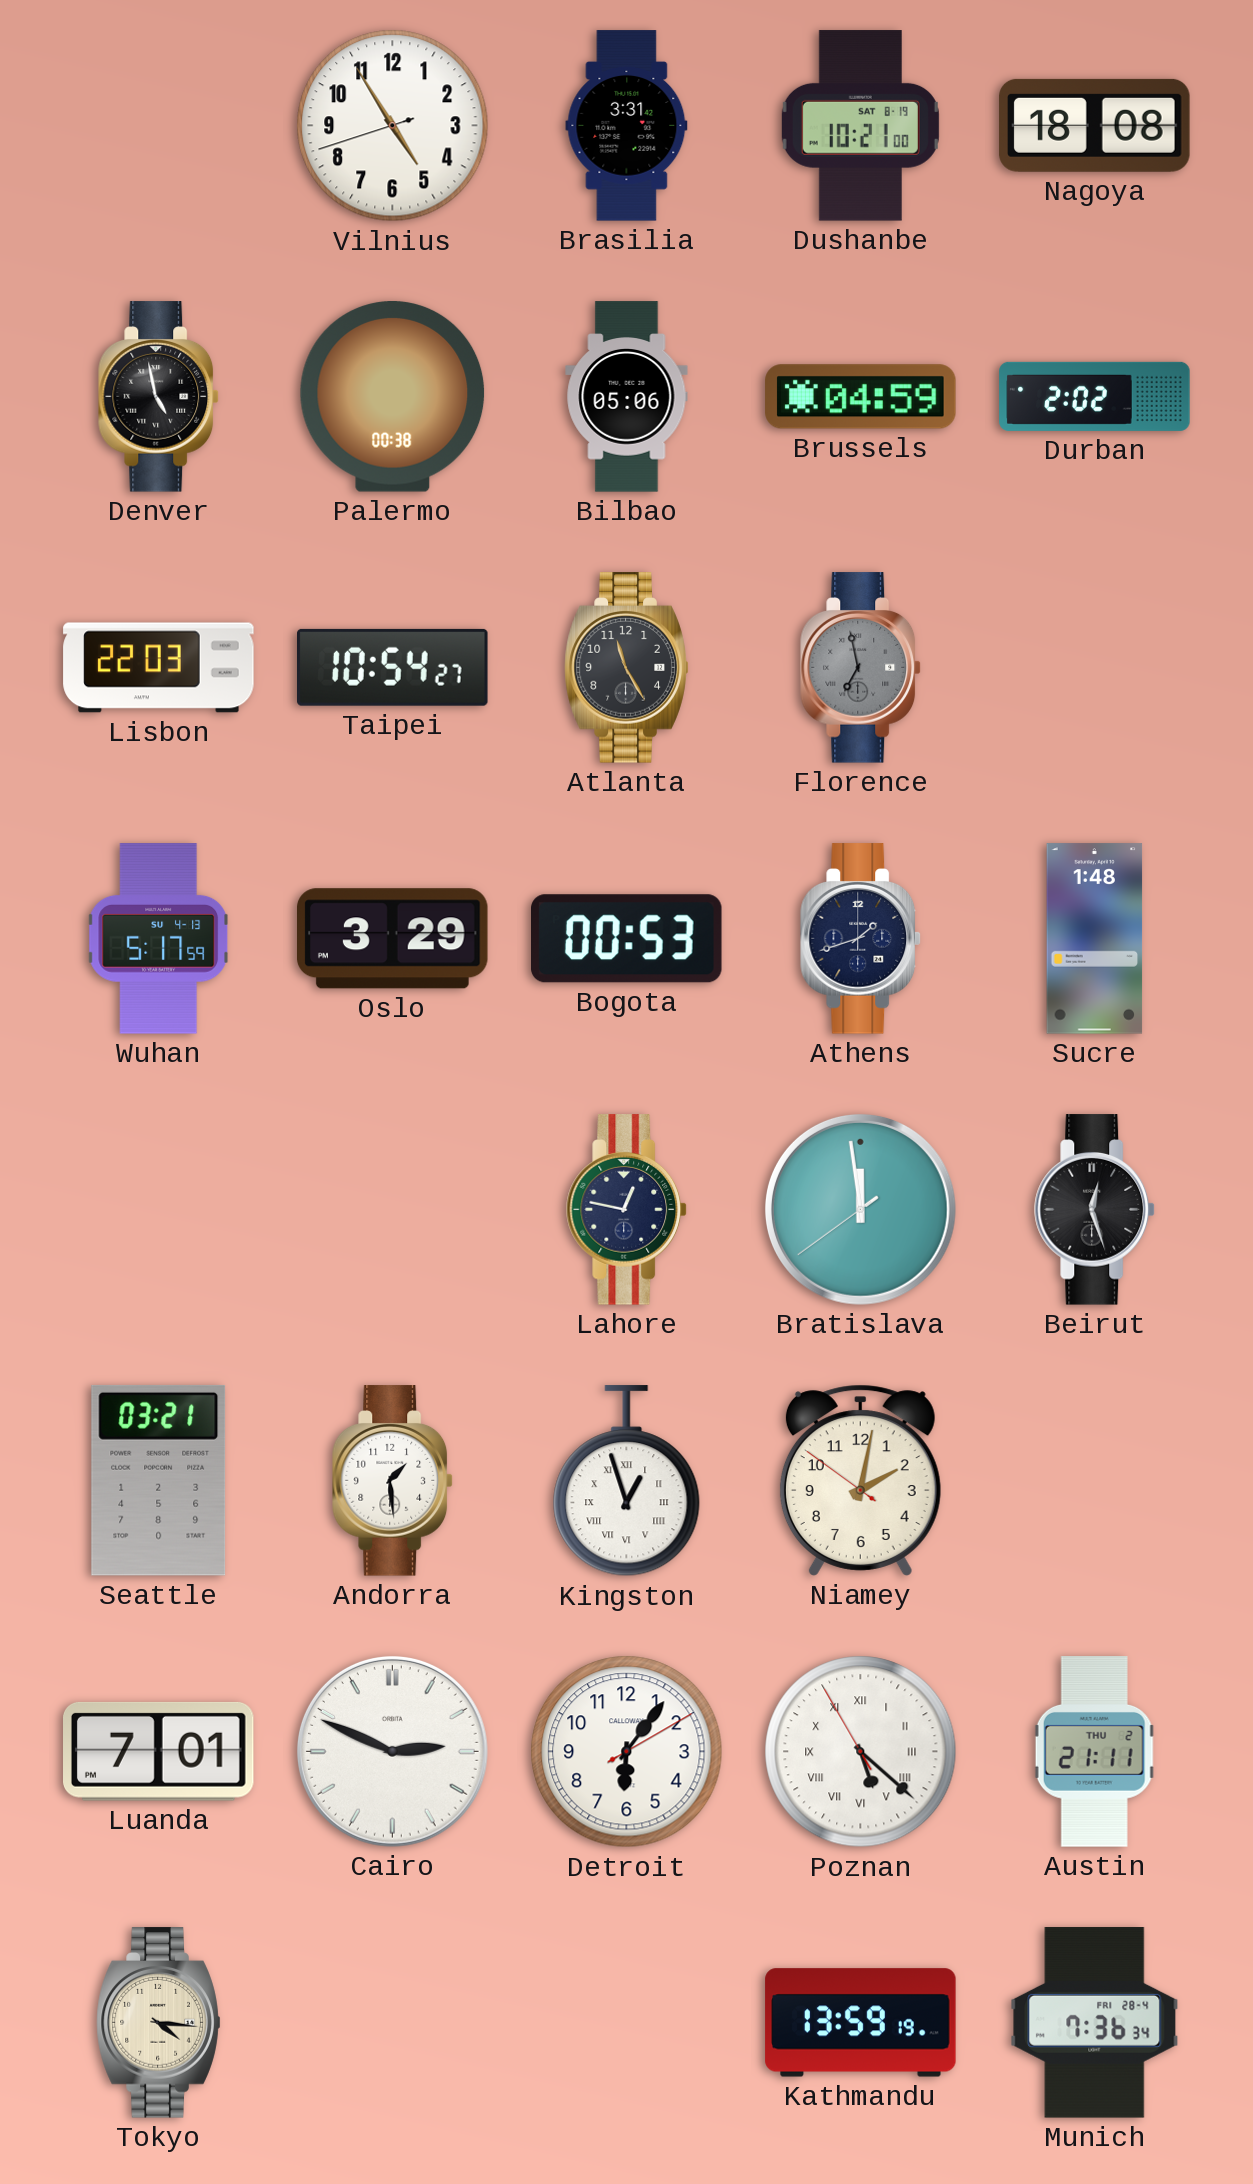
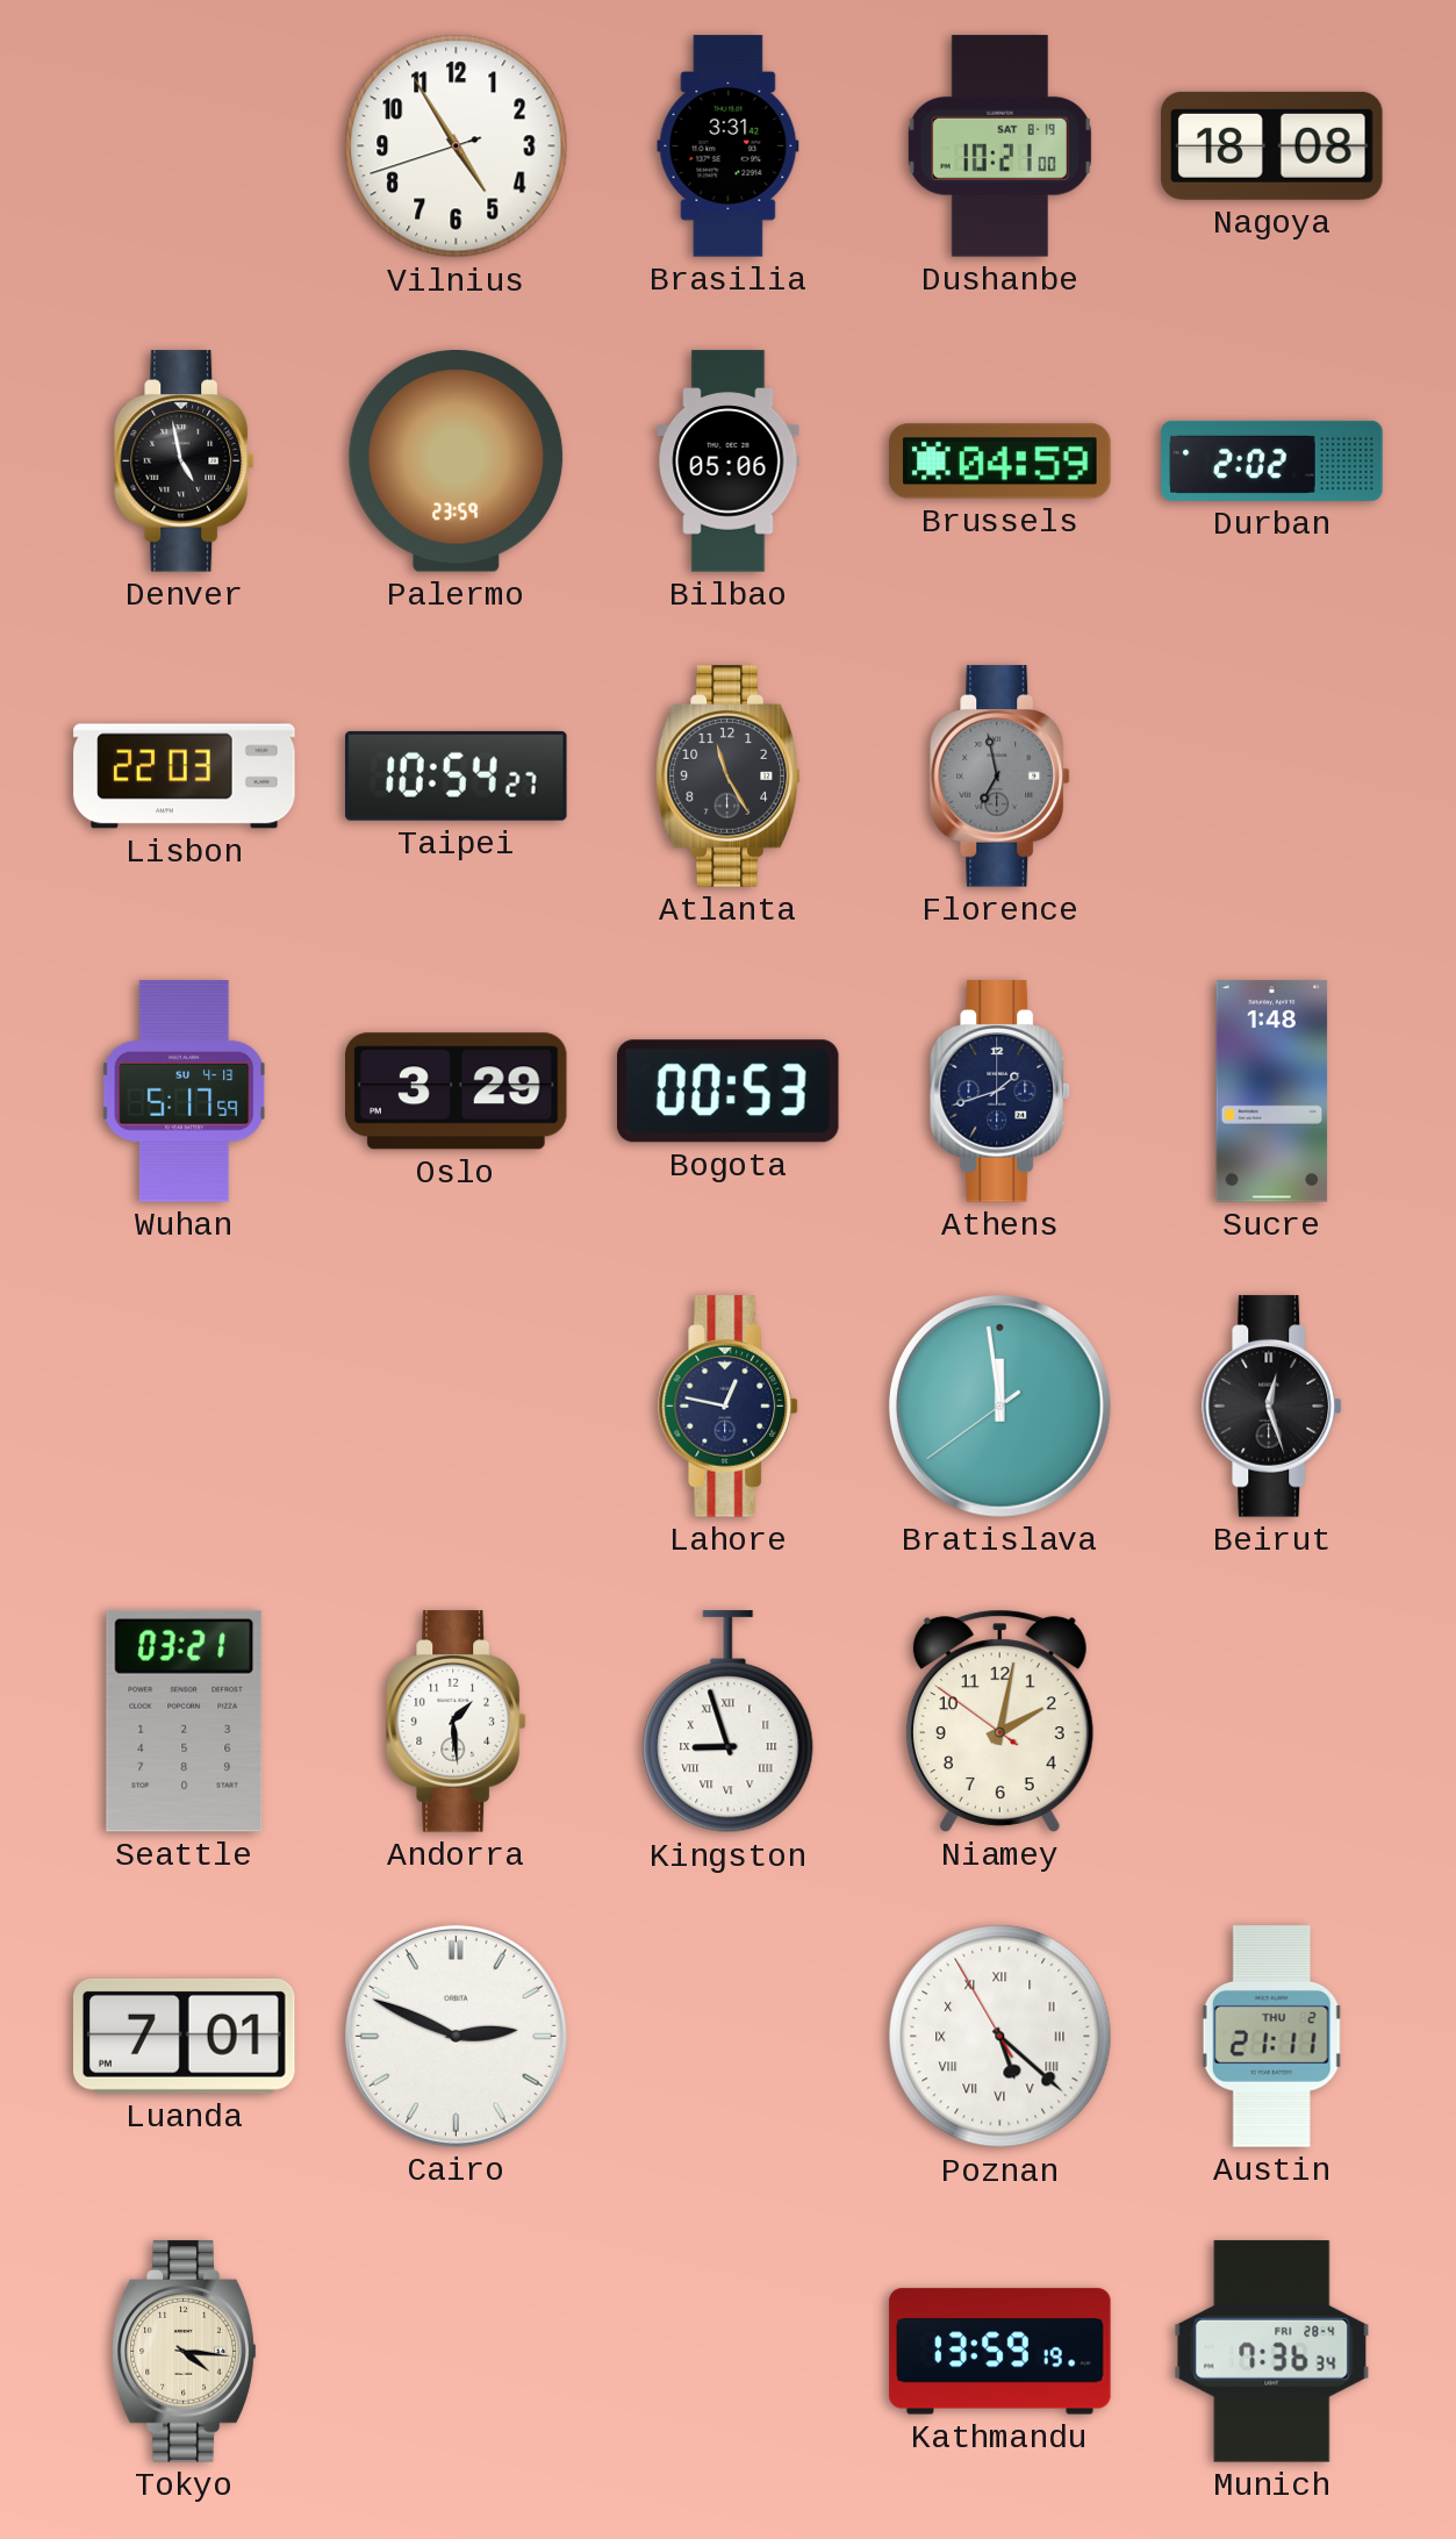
Palermo: 00:38 -> 23:59 (457, 462)
Kingston: 12:57 -> 8:57 (729, 1722)
Detroit: 6:06 -> none (627, 1752)
